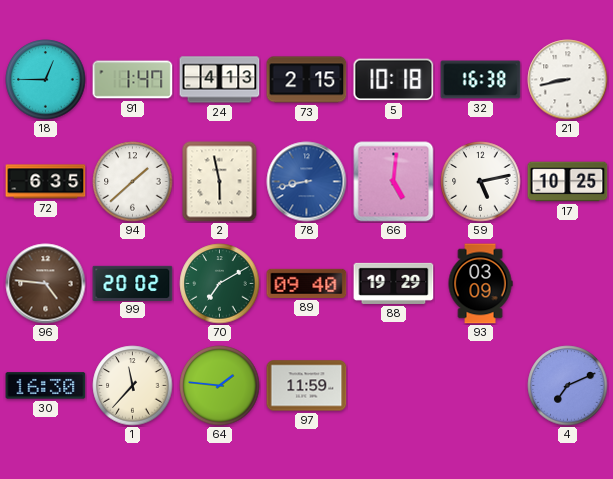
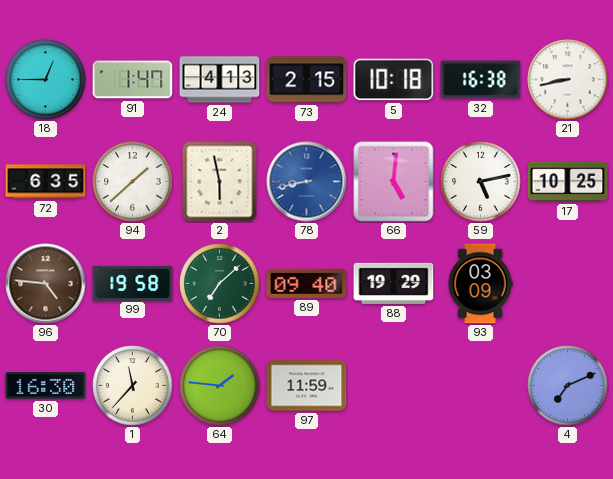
99: 20:02 -> 19:58 (133, 283)
70: 7:10 -> 7:08 (220, 284)
